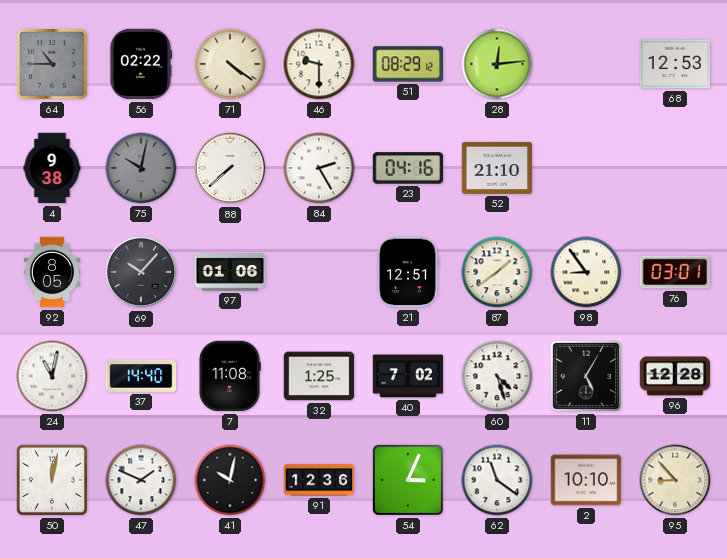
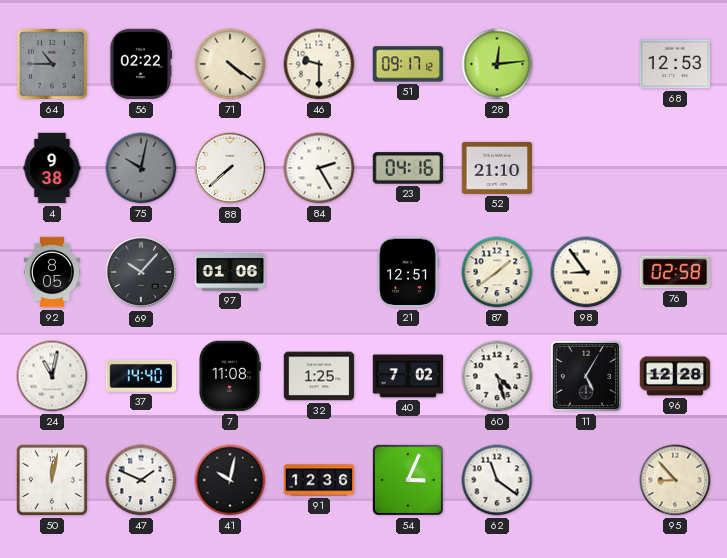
51: 08:29 -> 09:17 (408, 64)
76: 03:01 -> 02:58 (675, 272)
2: 10:10 -> none (586, 480)
